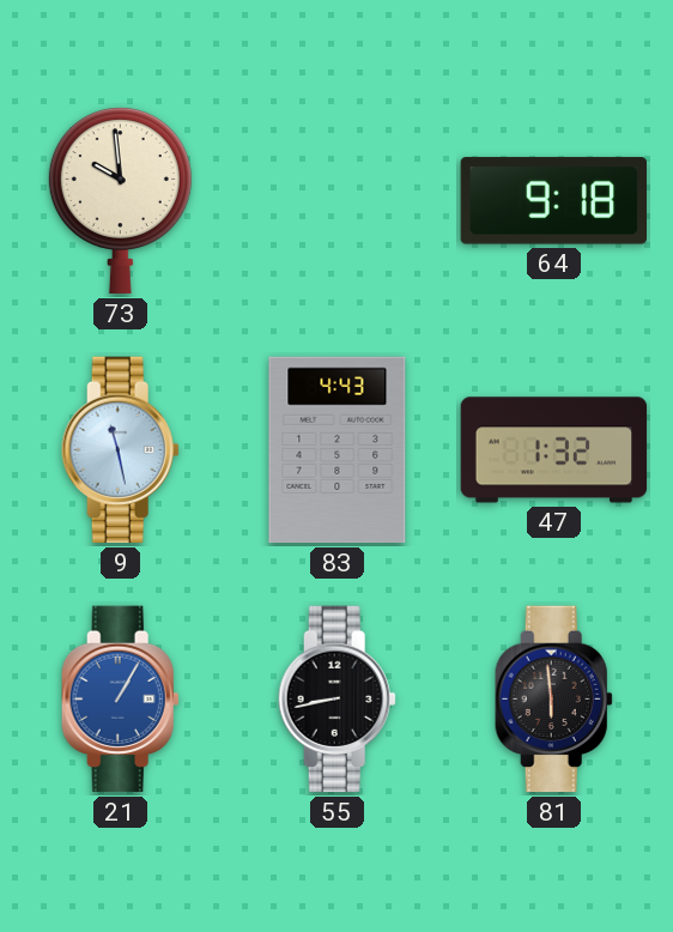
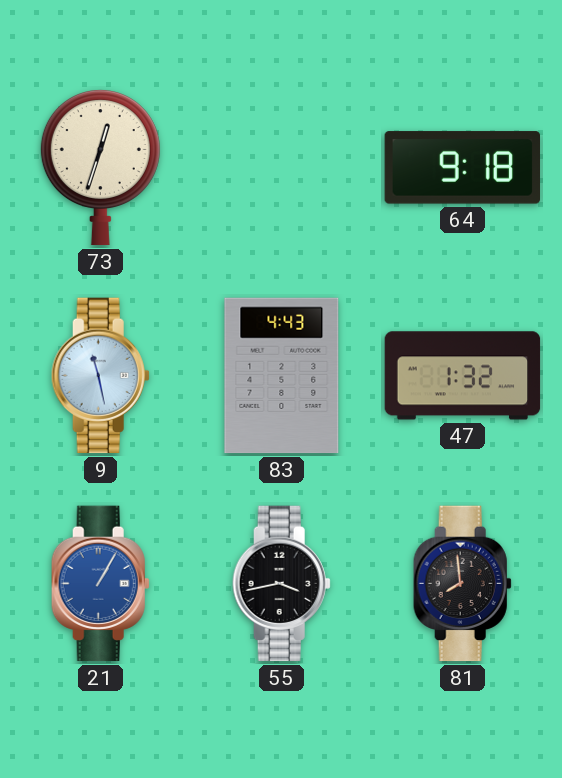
73: 9:59 -> 12:33 (100, 168)
55: 8:43 -> 3:43 (281, 584)
81: 5:59 -> 7:59 (462, 584)
